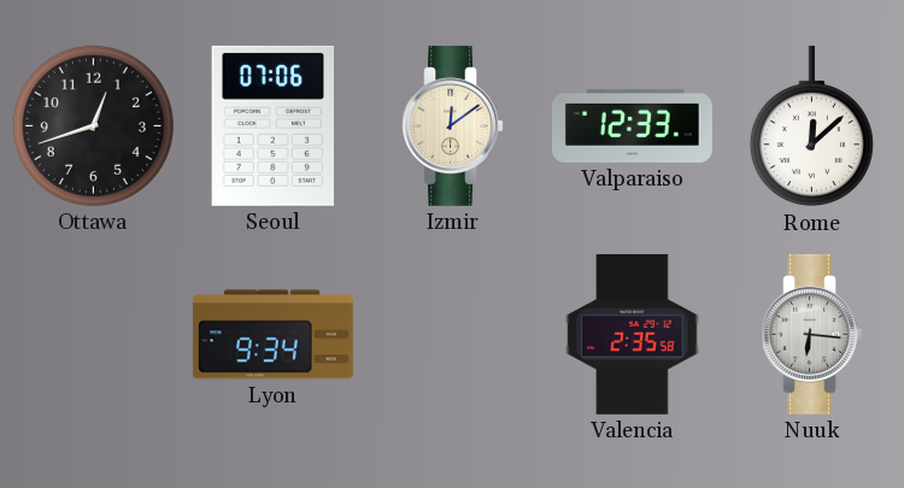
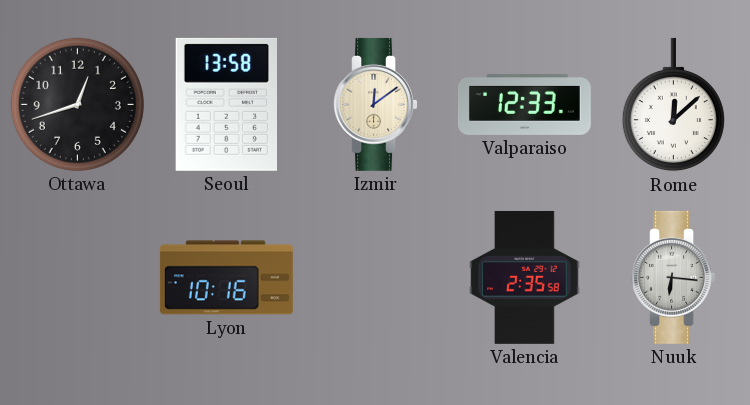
Seoul: 07:06 -> 13:58 (226, 104)
Lyon: 9:34 -> 10:16 (226, 278)
